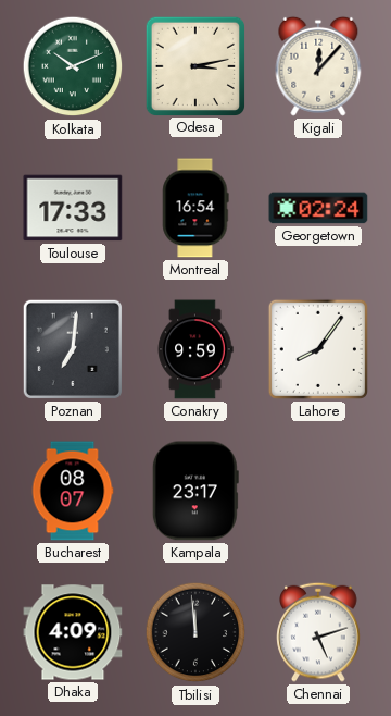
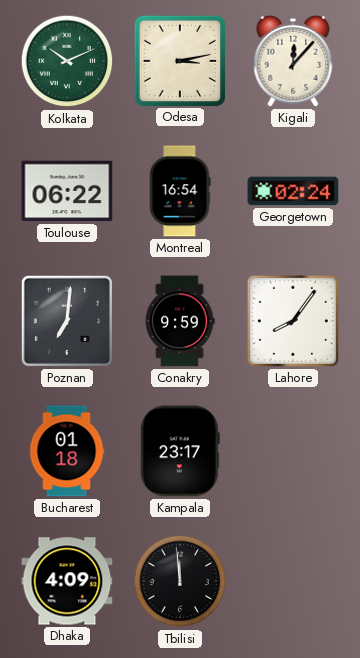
Toulouse: 17:33 -> 06:22 (67, 191)
Bucharest: 08:07 -> 01:18 (67, 451)
Chennai: 5:12 -> none (318, 632)
